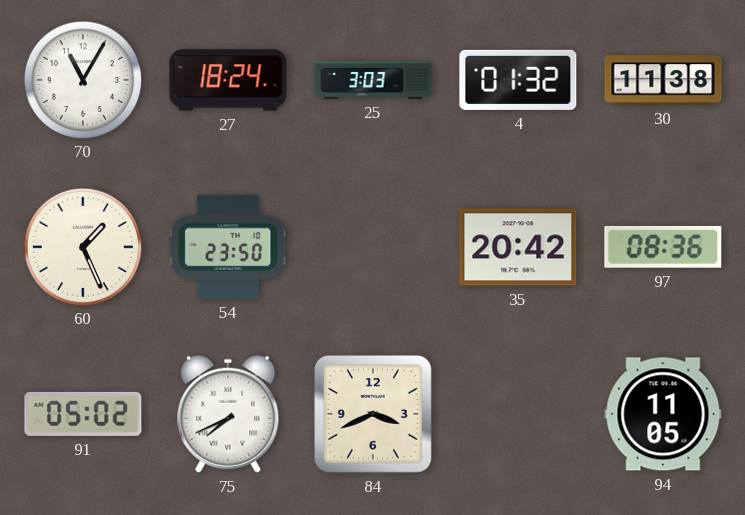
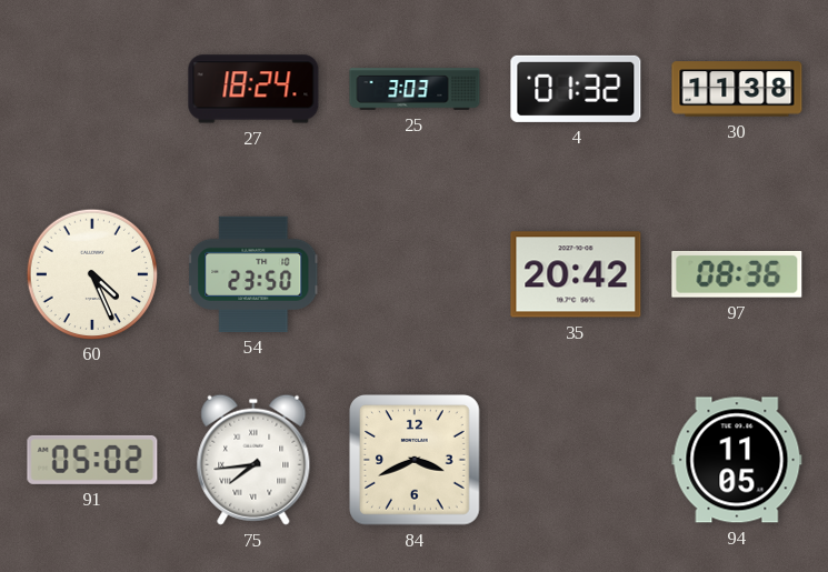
70: 11:05 -> none (82, 79)
60: 1:26 -> 4:26 (91, 273)
75: 7:41 -> 7:44 (253, 460)
